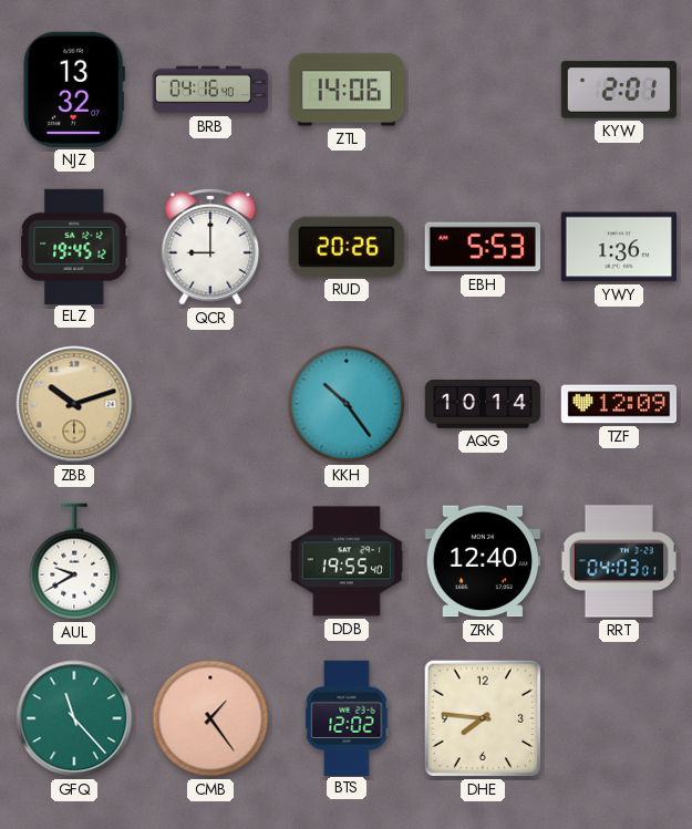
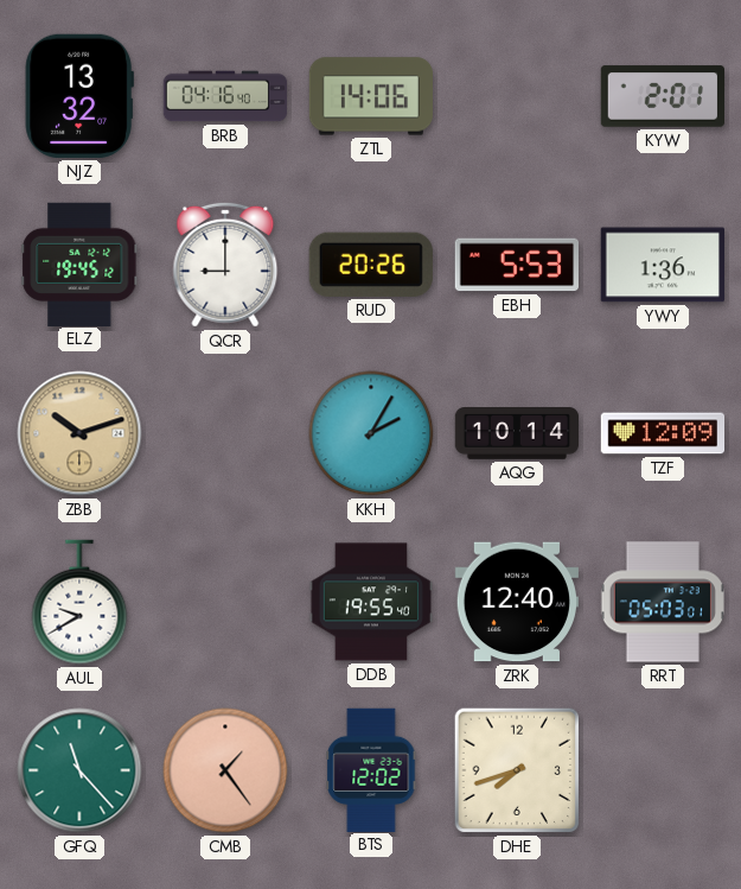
KKH: 10:24 -> 2:05 (371, 433)
RRT: 04:03 -> 05:03 (662, 602)
DHE: 7:46 -> 7:42 (517, 770)
